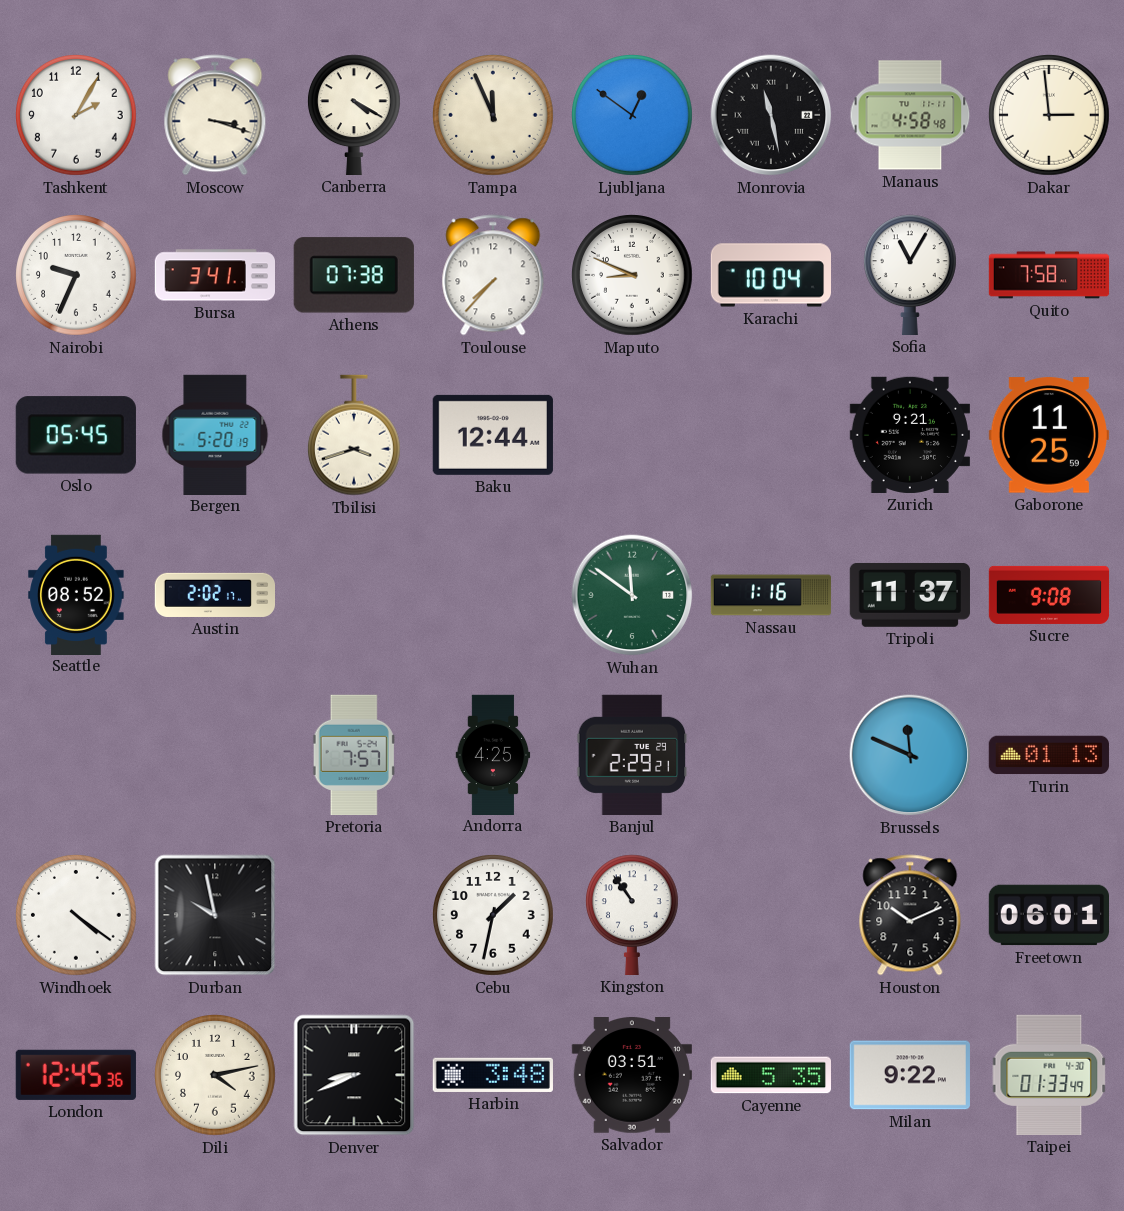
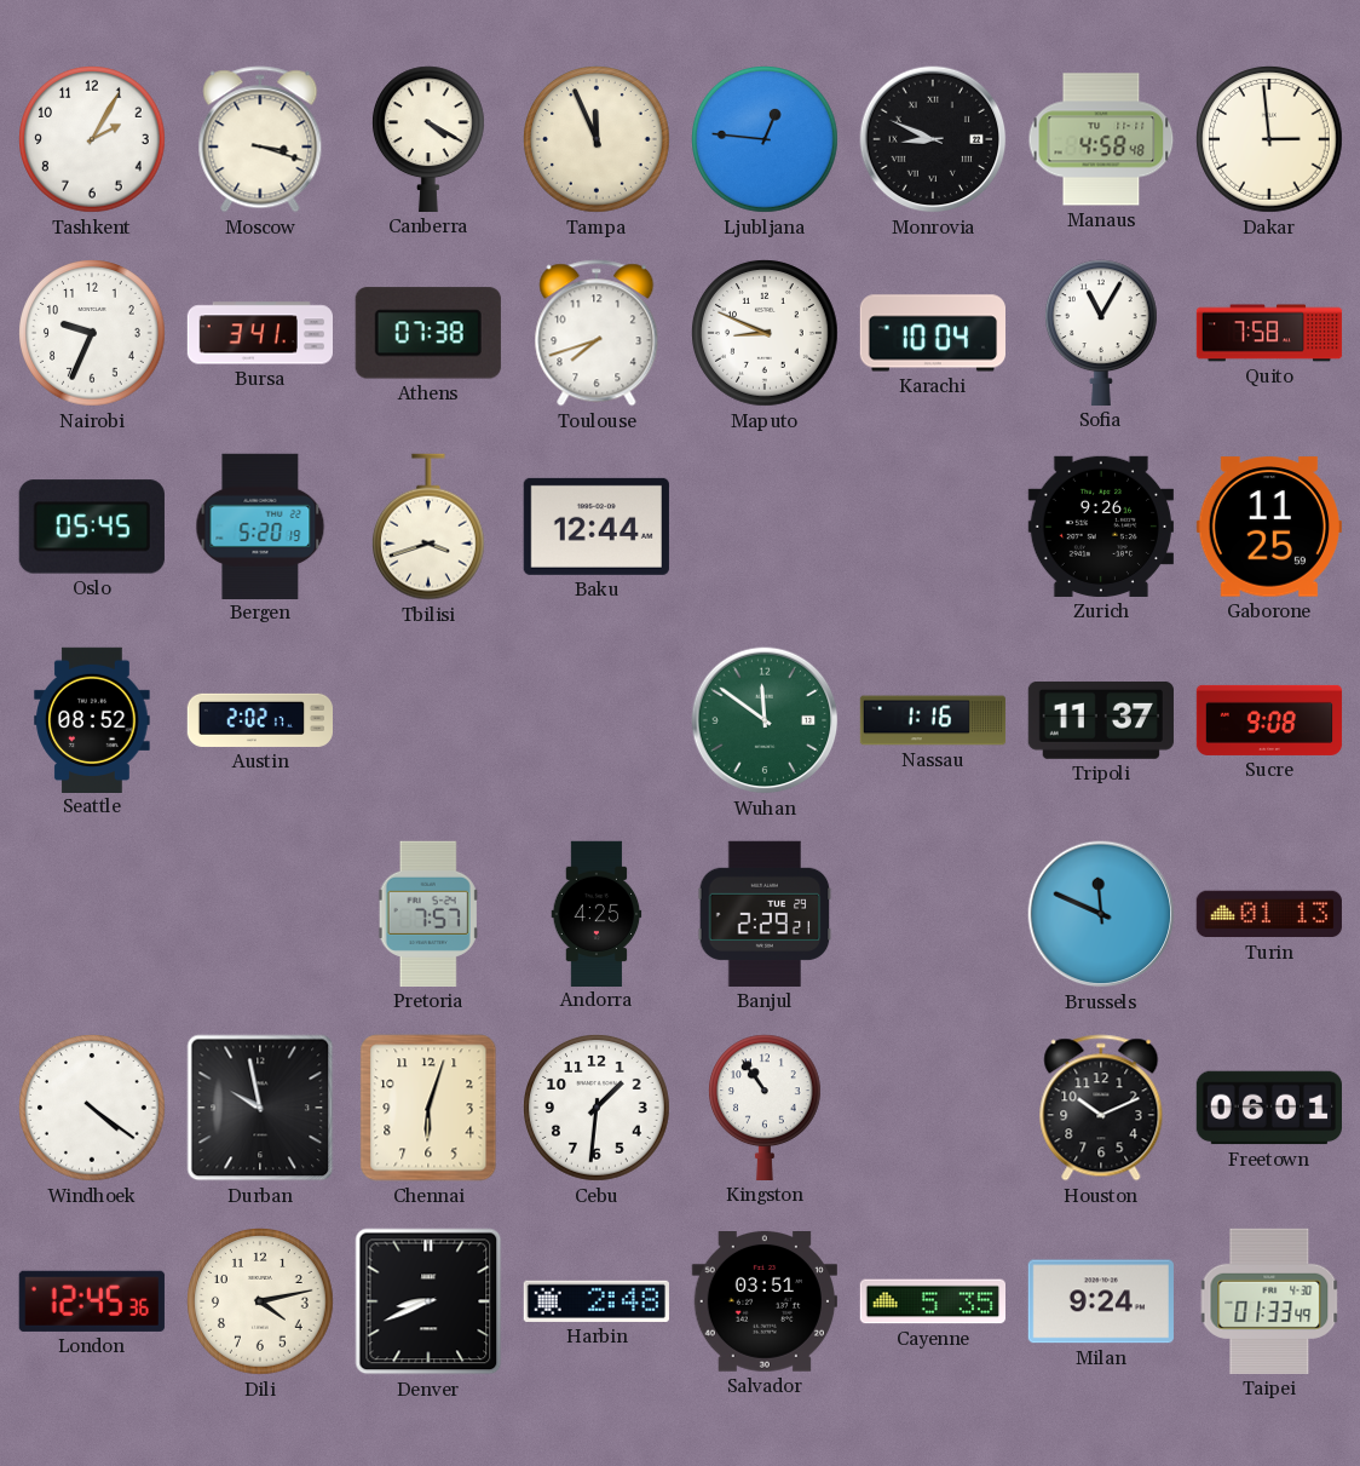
Ljubljana: 12:51 -> 12:46 (765, 139)
Monrovia: 11:28 -> 8:49 (933, 139)
Toulouse: 7:37 -> 7:42 (597, 333)
Zurich: 9:21 -> 9:26 (1101, 527)
Chennai: none -> 6:03 (428, 1108)
Cebu: 1:32 -> 1:31 (597, 1108)
Harbin: 3:48 -> 2:48 (597, 1301)
Milan: 9:22 -> 9:24 (1101, 1301)
